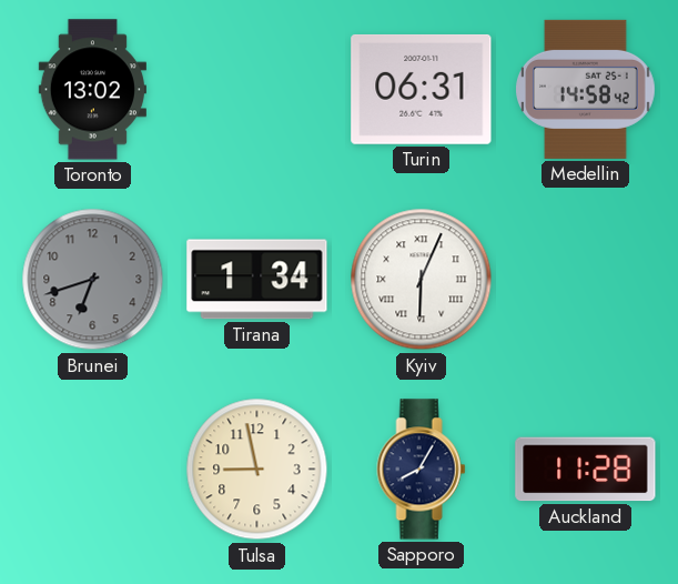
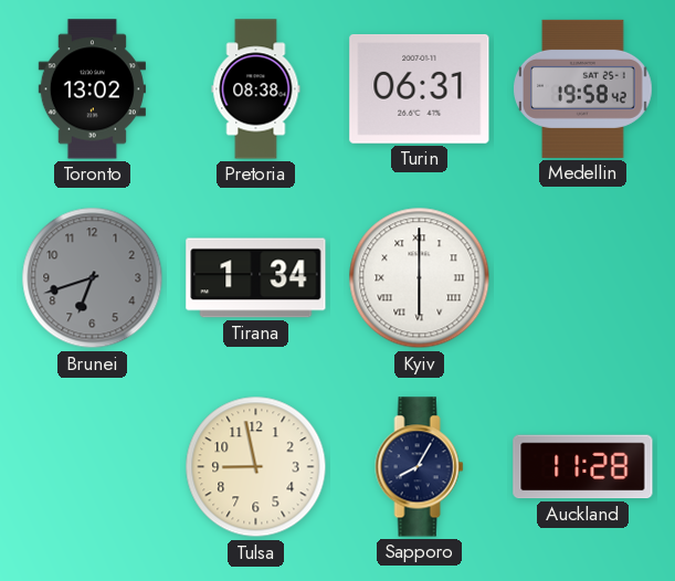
Pretoria: none -> 08:38 (256, 89)
Medellin: 14:58 -> 19:58 (583, 88)
Kyiv: 6:04 -> 6:00 (420, 278)
